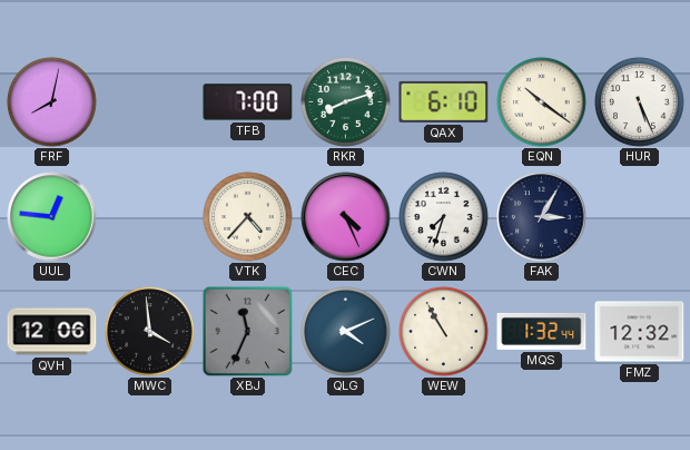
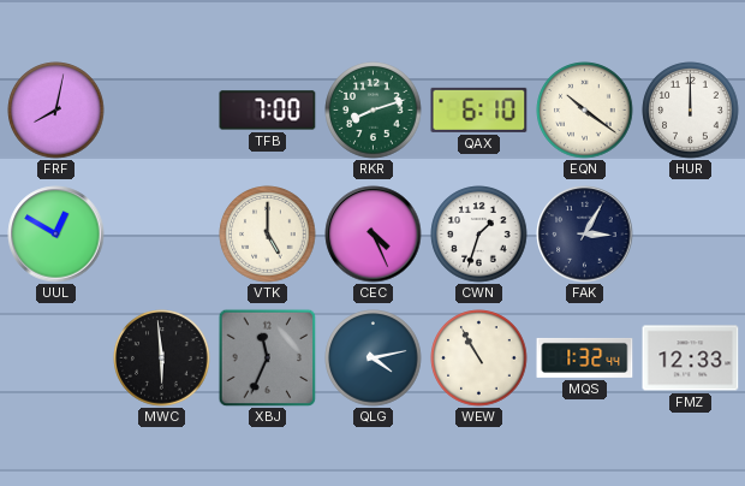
HUR: 5:26 -> 12:00 (691, 111)
UUL: 12:46 -> 12:50 (56, 235)
VTK: 4:37 -> 5:00 (268, 235)
CWN: 7:33 -> 1:33 (479, 235)
QVH: 12:06 -> none (52, 332)
MWC: 3:59 -> 5:59 (162, 358)
QLG: 4:11 -> 4:13 (374, 358)
FMZ: 12:32 -> 12:33 (691, 358)
